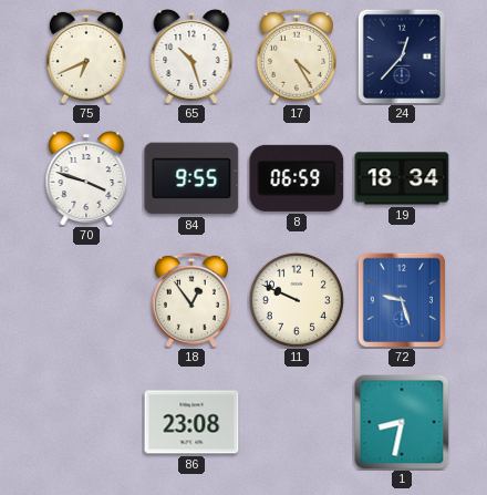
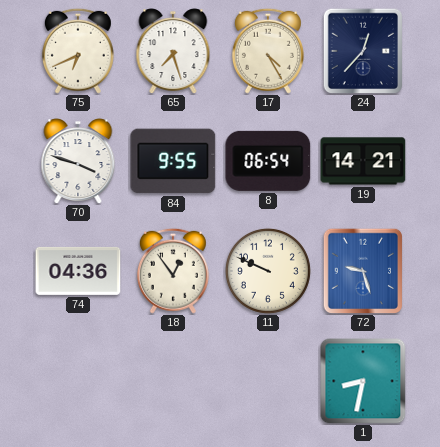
65: 10:27 -> 7:27 (173, 51)
8: 06:59 -> 06:54 (268, 161)
19: 18:34 -> 14:21 (363, 161)
74: none -> 04:36 (78, 271)
86: 23:08 -> none (191, 422)
